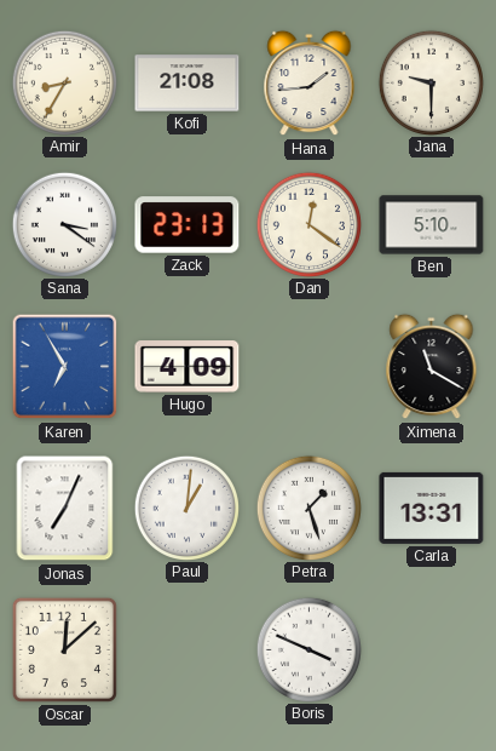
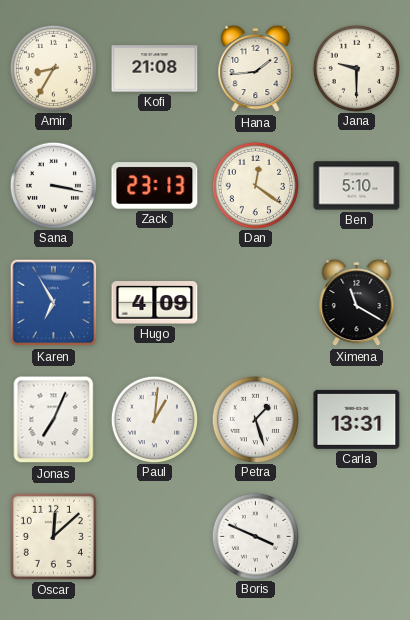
Sana: 3:21 -> 3:17 (53, 185)
